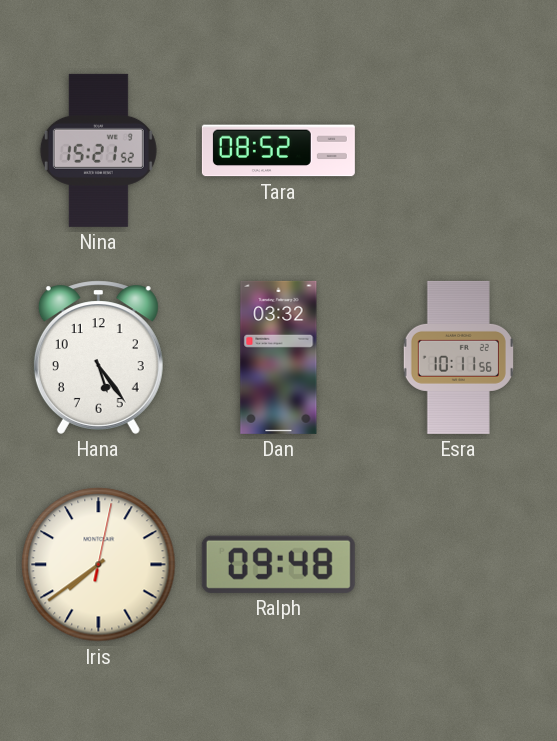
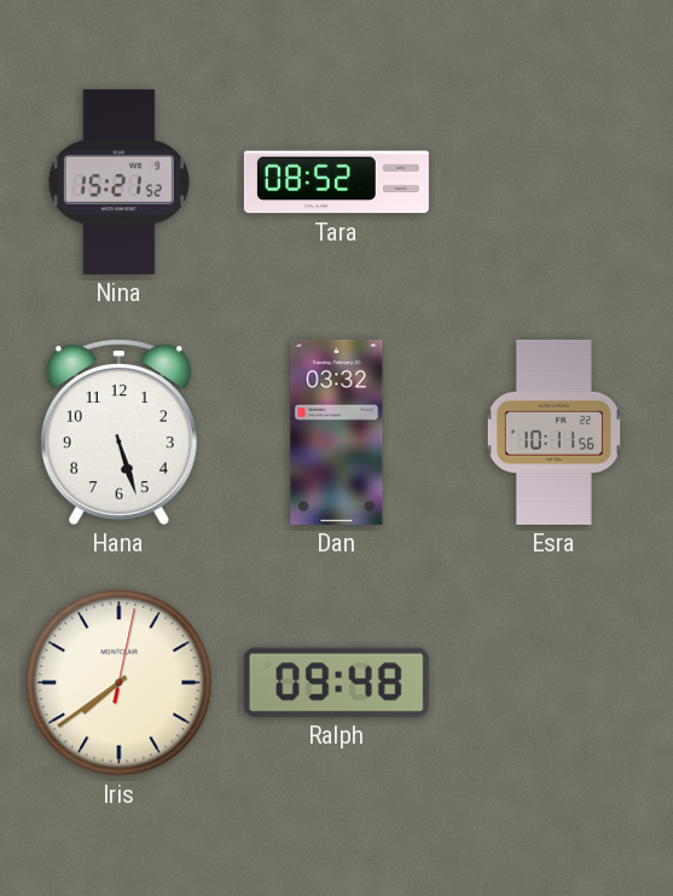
Hana: 5:24 -> 5:27 (118, 432)
